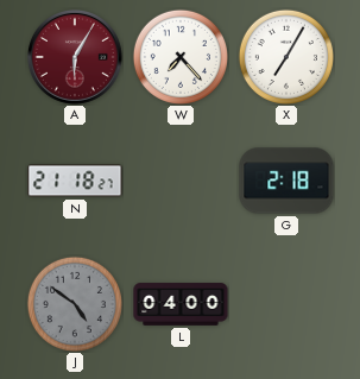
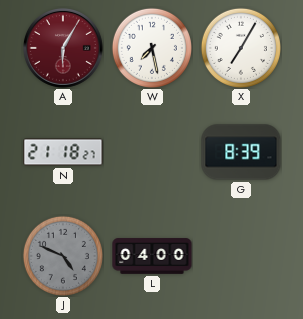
W: 7:23 -> 7:28 (152, 48)
G: 2:18 -> 8:39 (241, 152)
J: 4:51 -> 4:49 (63, 256)
